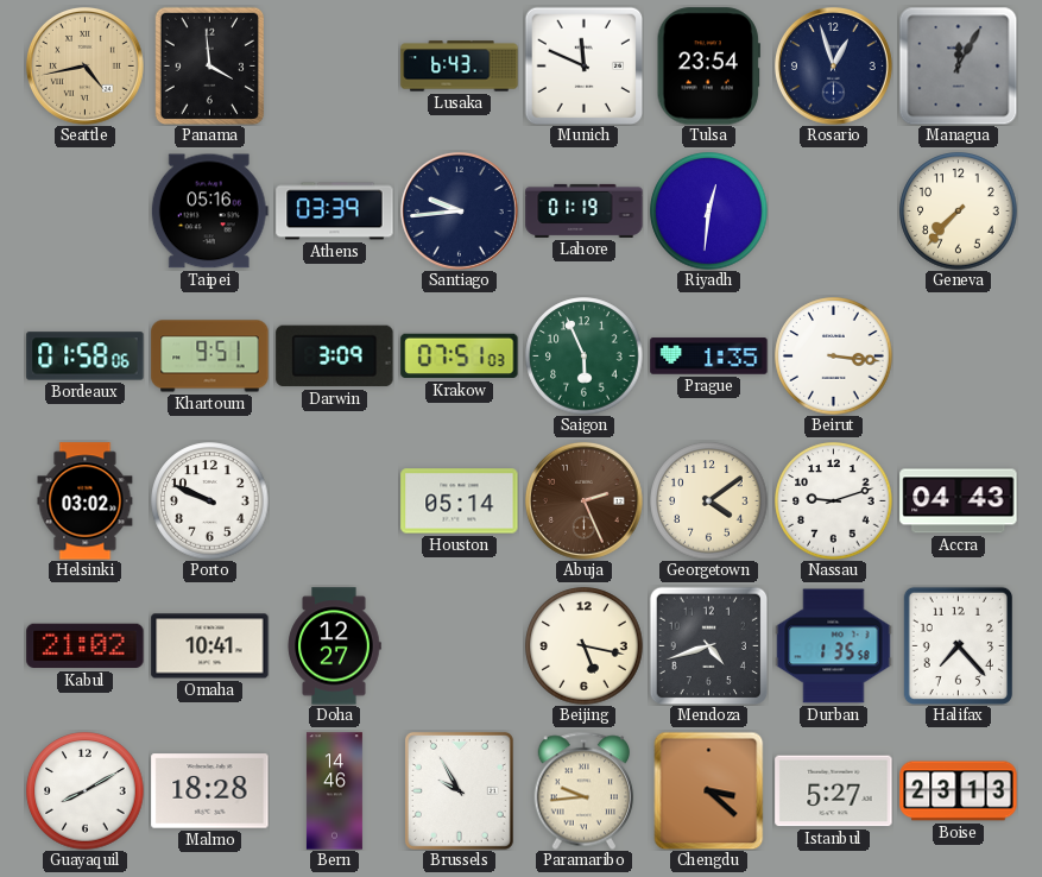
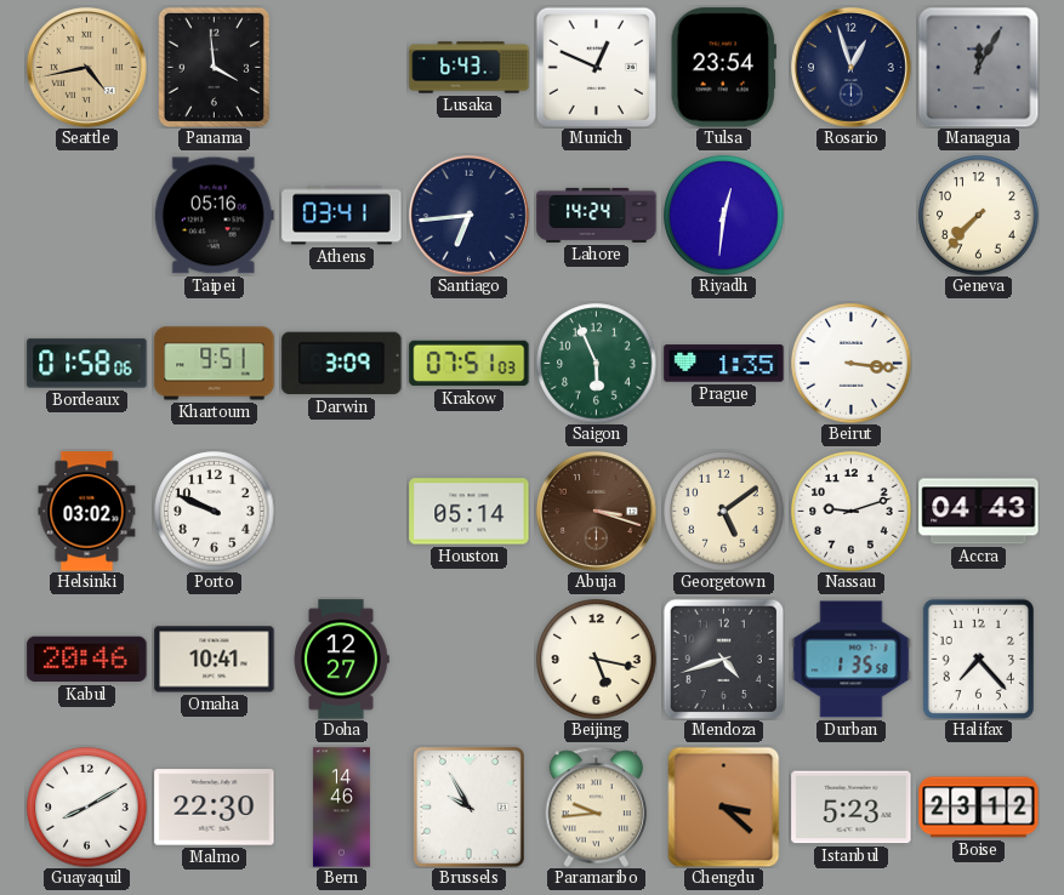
Munich: 11:49 -> 12:49 (596, 67)
Athens: 03:39 -> 03:41 (342, 216)
Santiago: 9:44 -> 6:44 (468, 215)
Lahore: 01:19 -> 14:24 (597, 215)
Abuja: 2:26 -> 3:18 (596, 511)
Georgetown: 4:09 -> 5:09 (724, 512)
Kabul: 21:02 -> 20:46 (87, 660)
Malmo: 18:28 -> 22:30 (215, 808)
Istanbul: 5:27 -> 5:23 (852, 808)
Boise: 23:13 -> 23:12 (979, 808)
